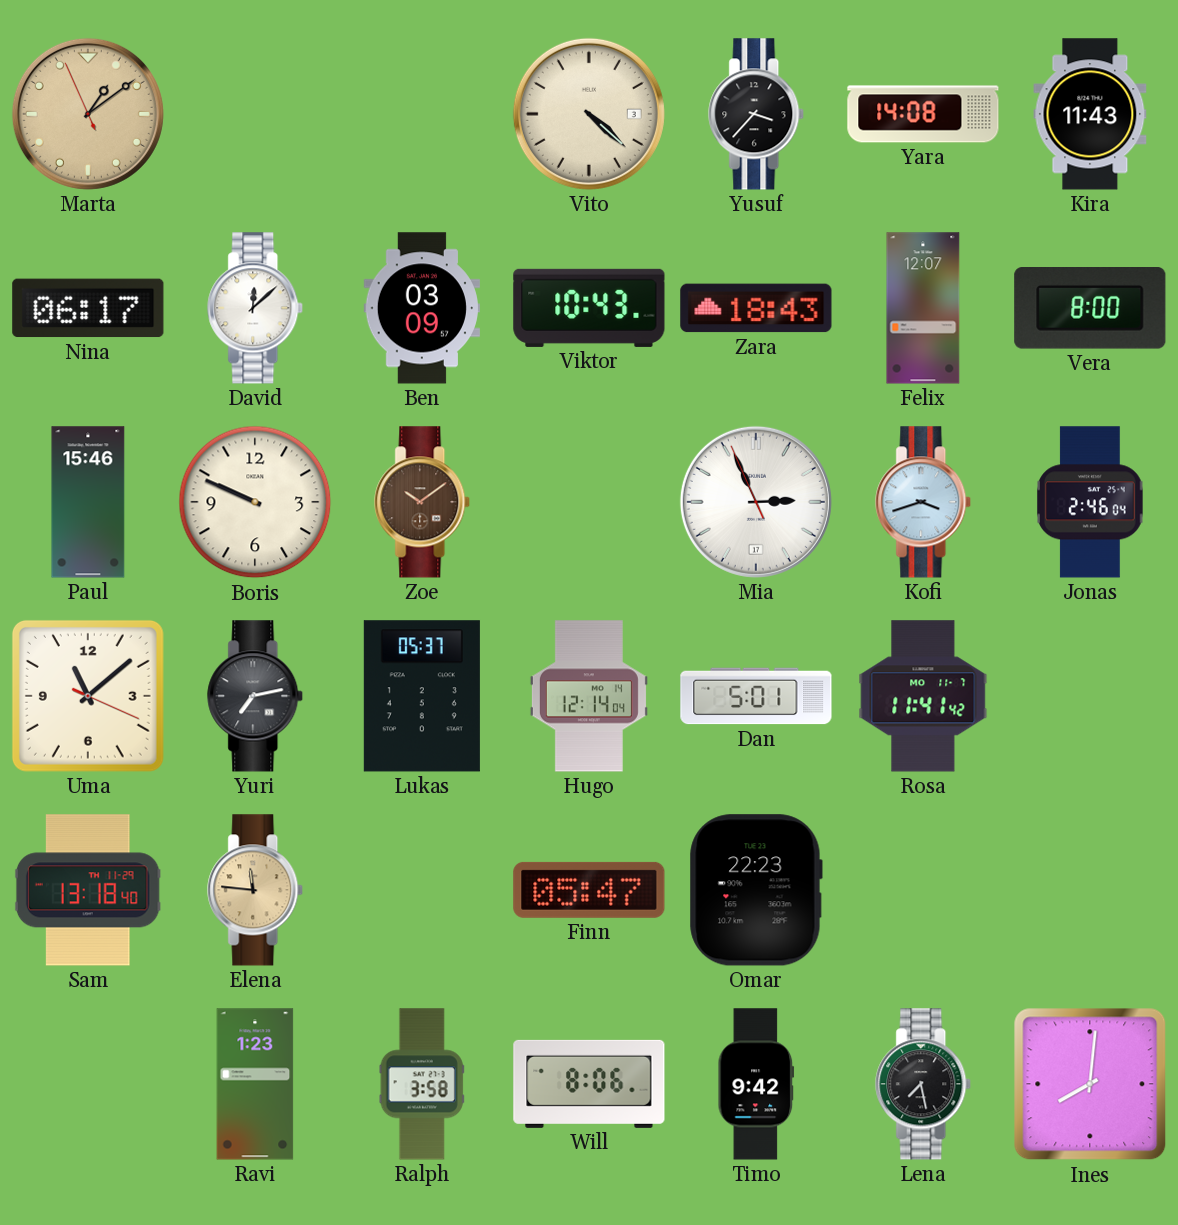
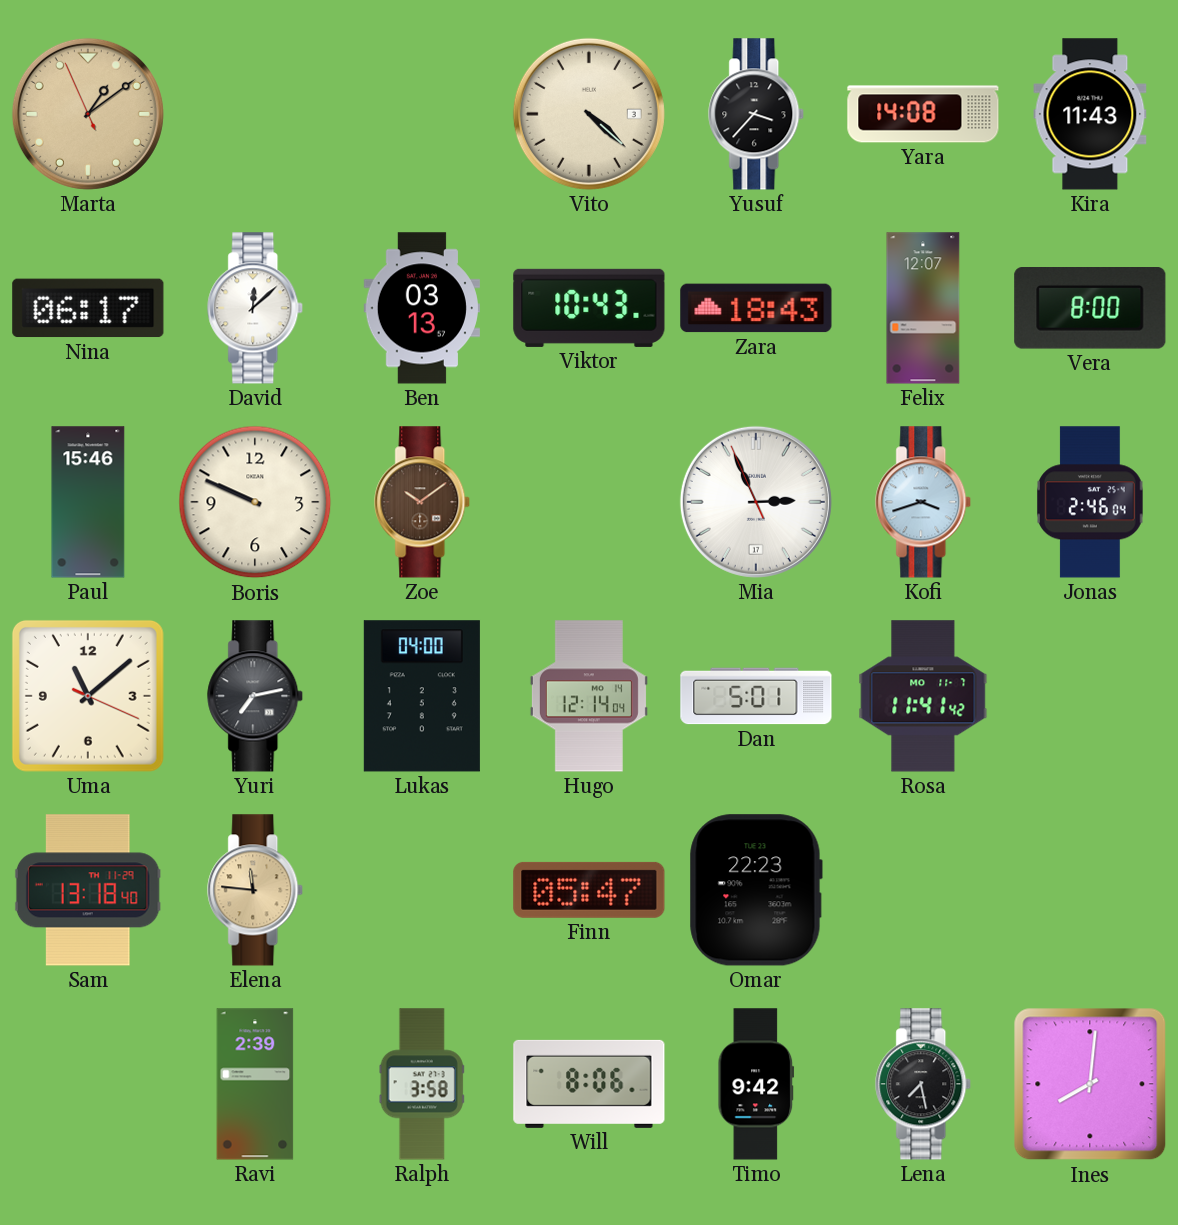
Ben: 03:09 -> 03:13 (422, 308)
Lukas: 05:37 -> 04:00 (422, 696)
Ravi: 1:23 -> 2:39 (255, 1084)
